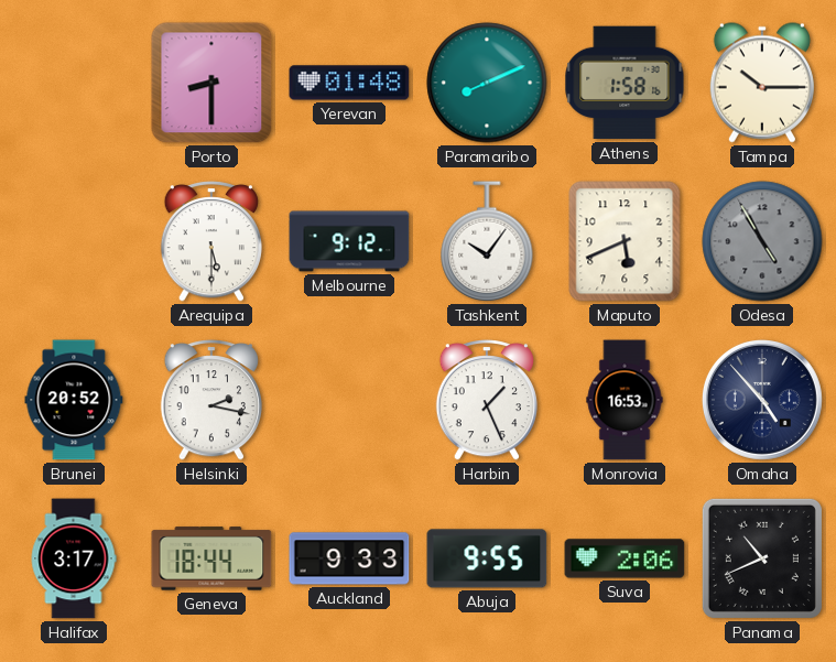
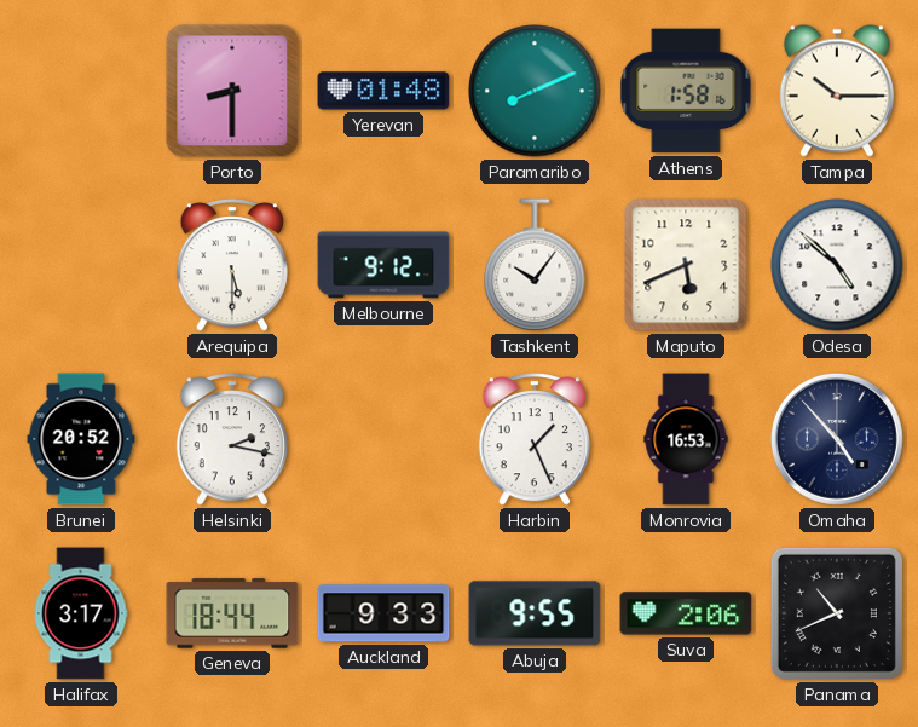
Odesa: 4:55 -> 4:52 (837, 265)
Odesa dial: grey -> white (837, 265)
